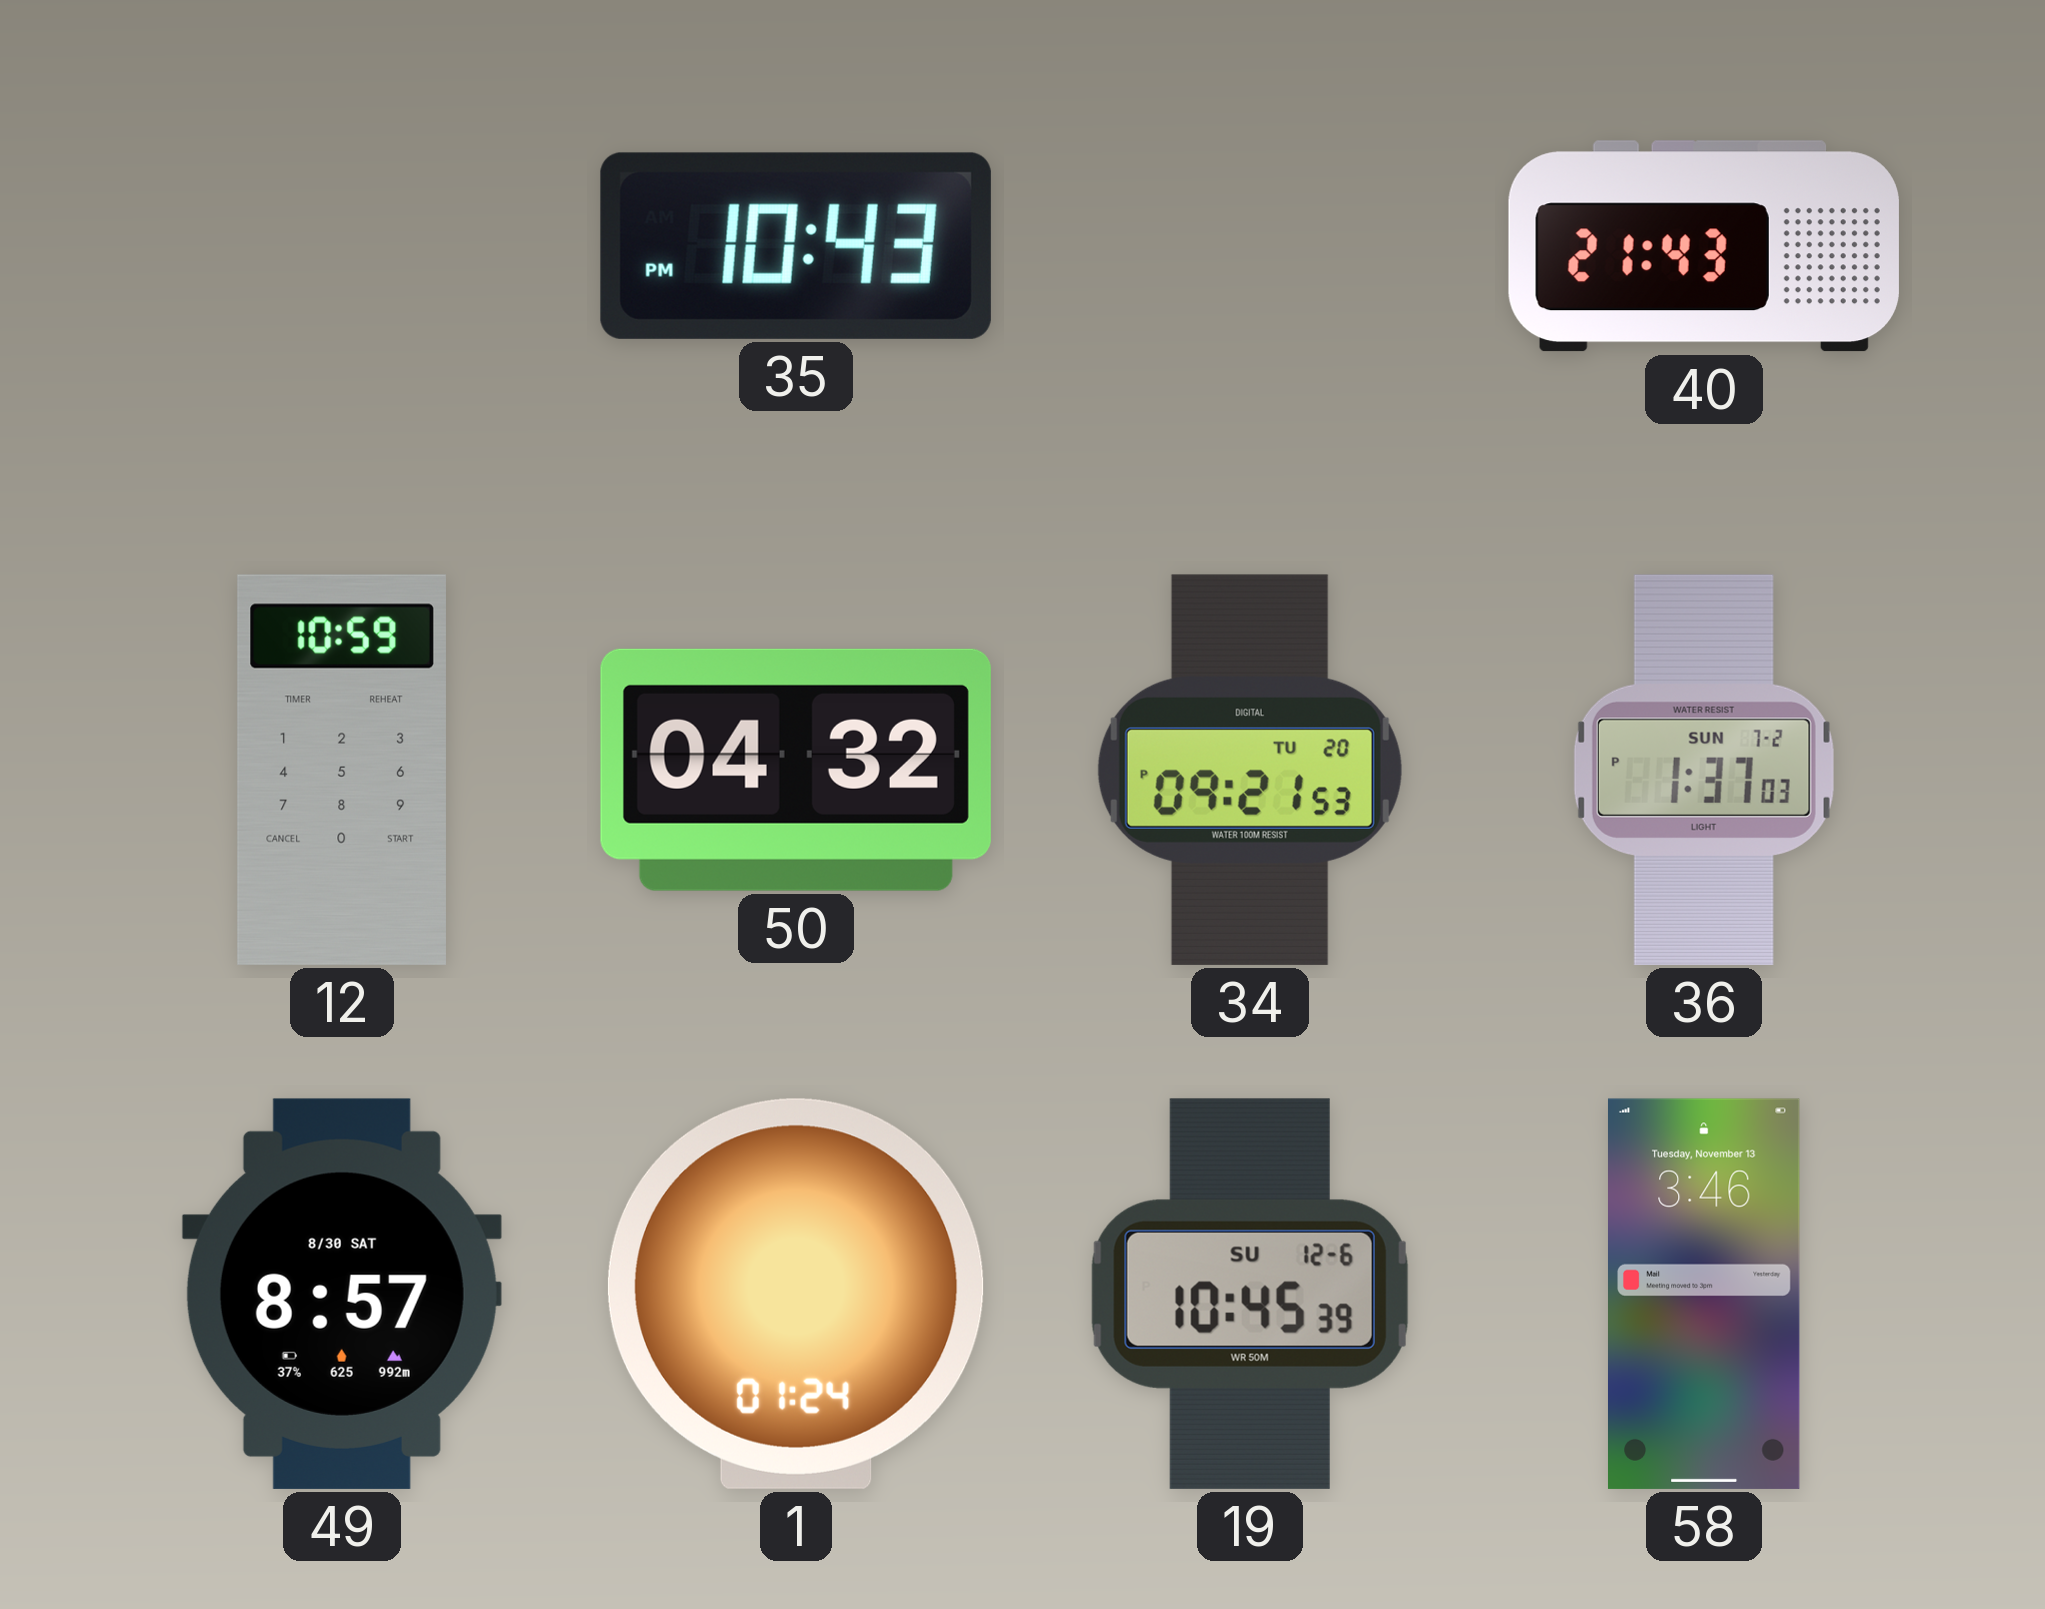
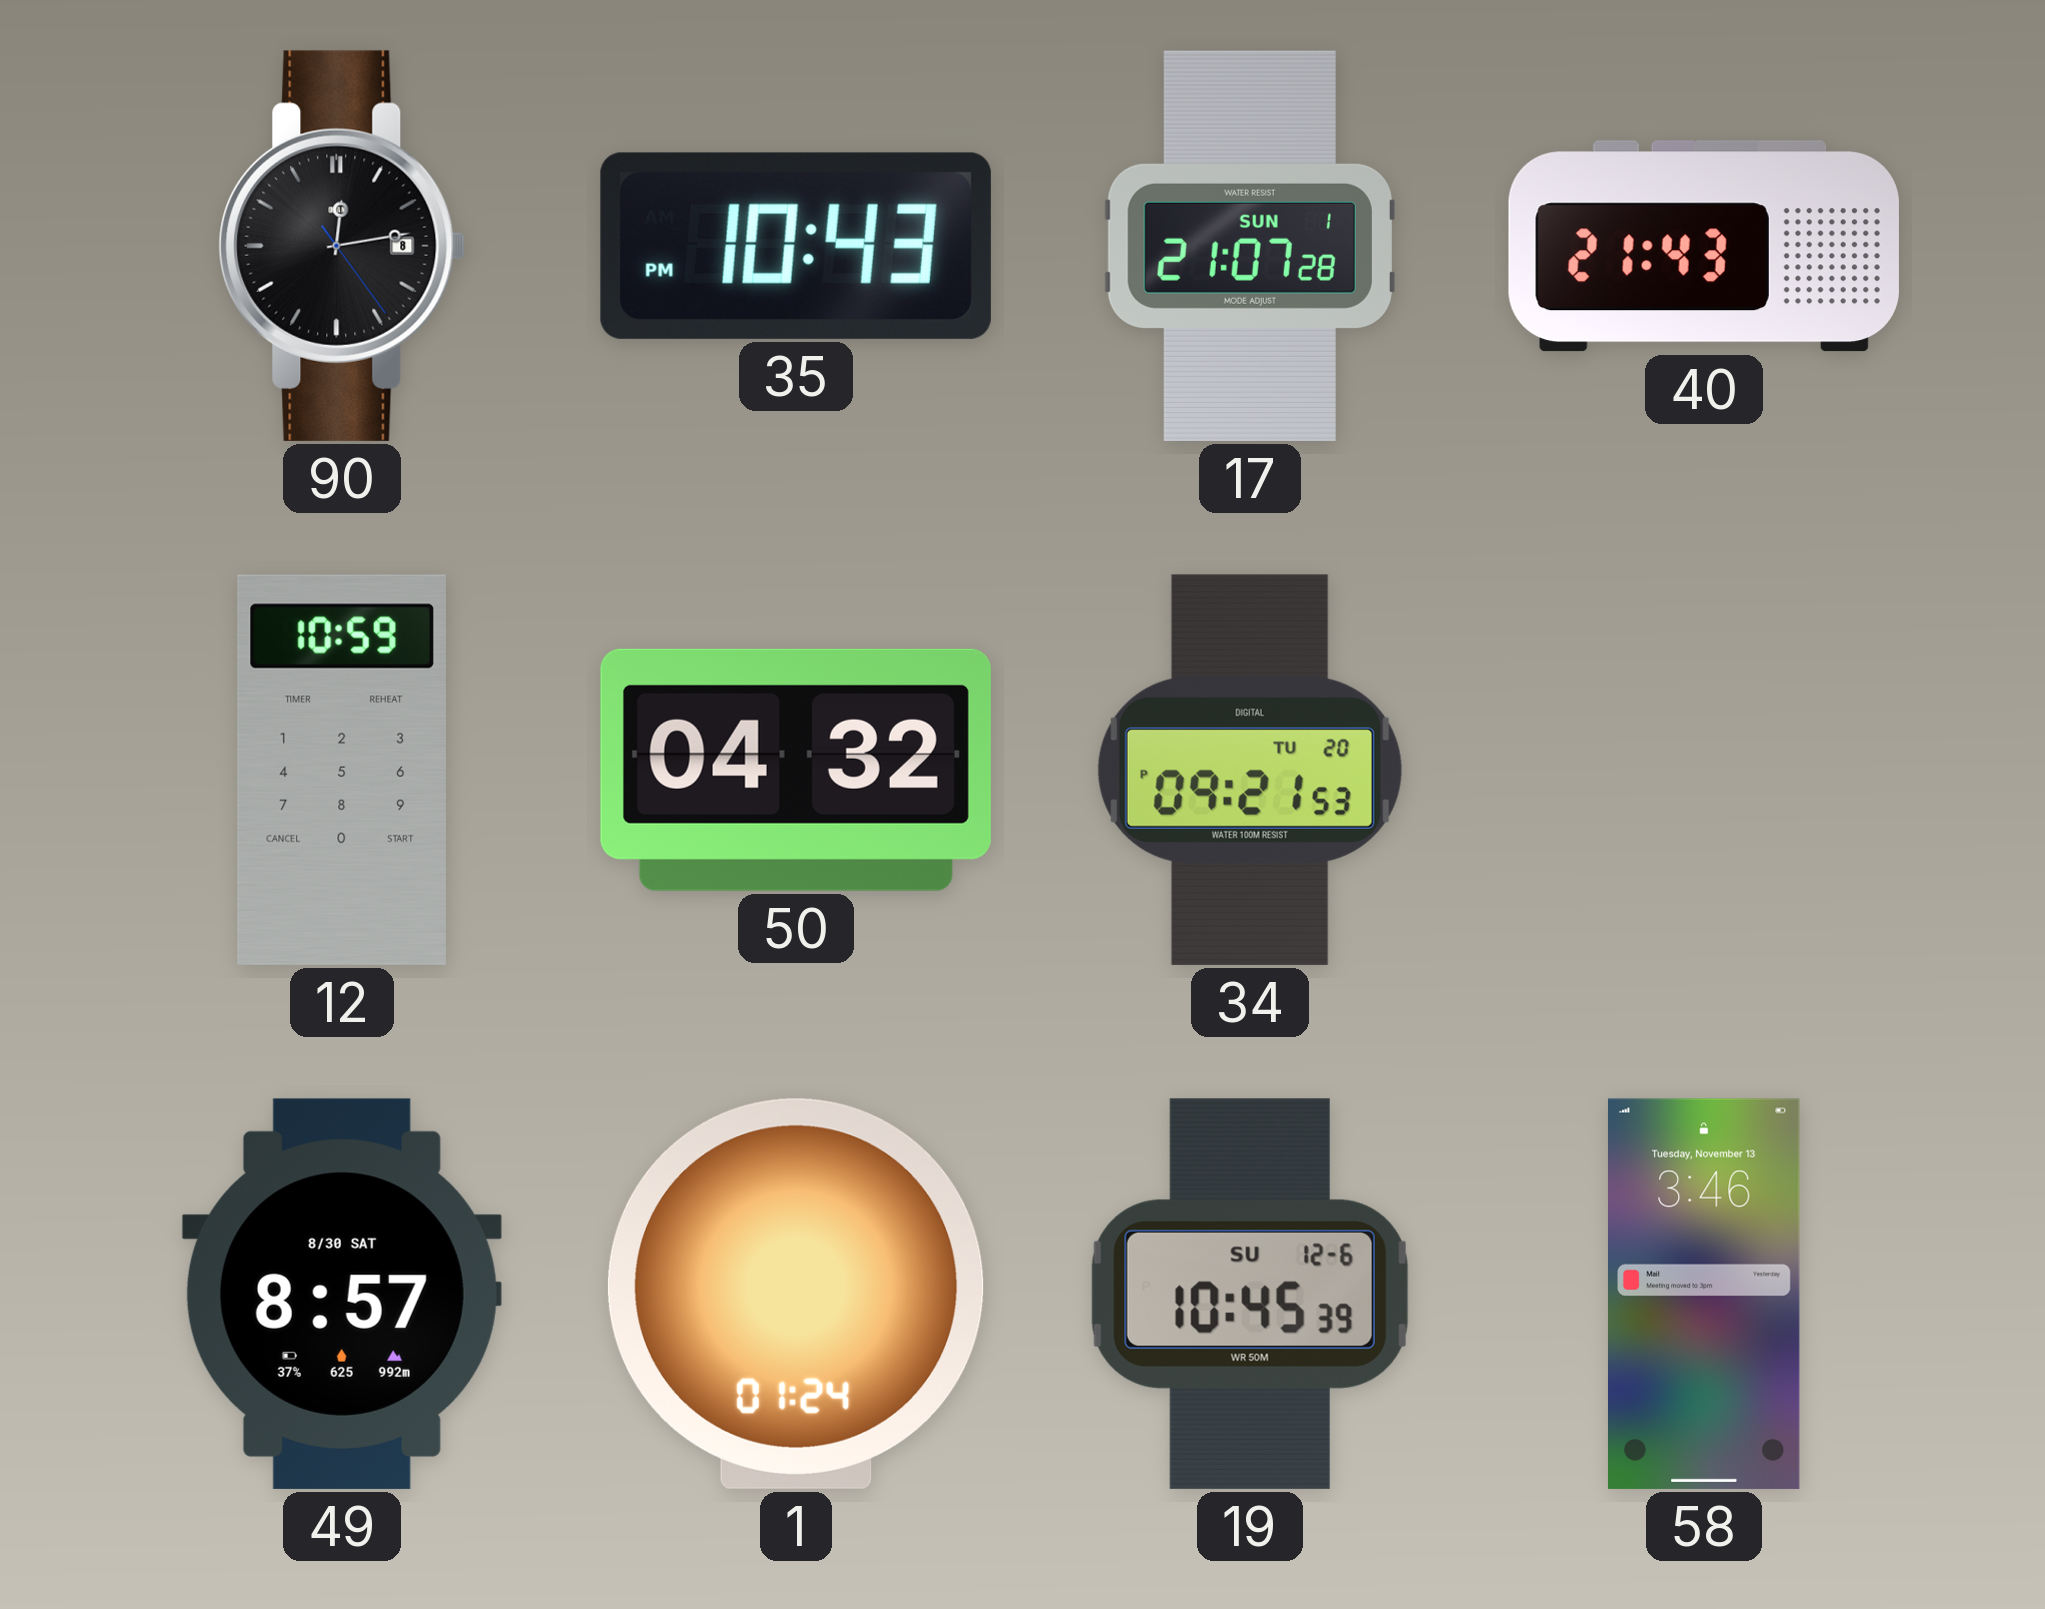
90: none -> 12:13 (342, 246)
17: none -> 21:07 (1250, 246)
36: 1:37 -> none (1704, 770)
